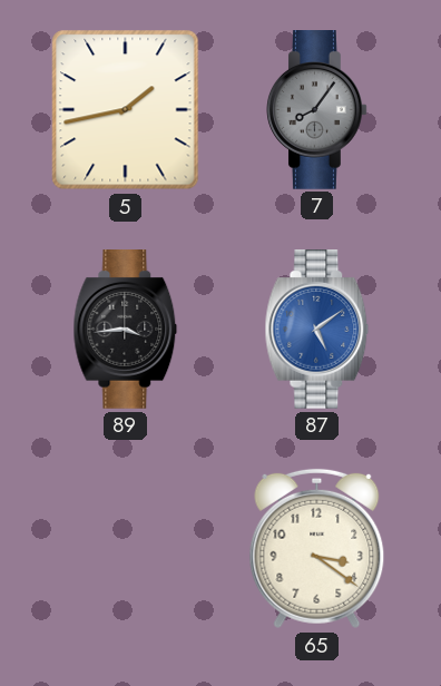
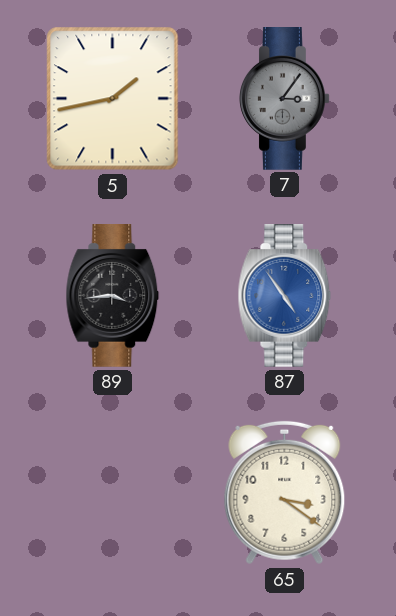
7: 8:06 -> 3:06 (285, 99)
87: 5:09 -> 4:54 (285, 296)
